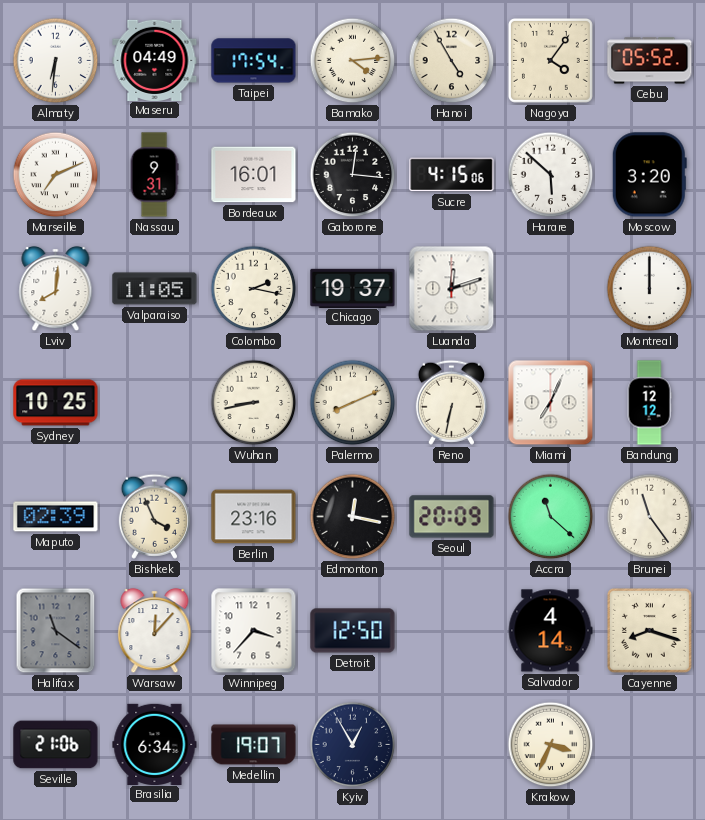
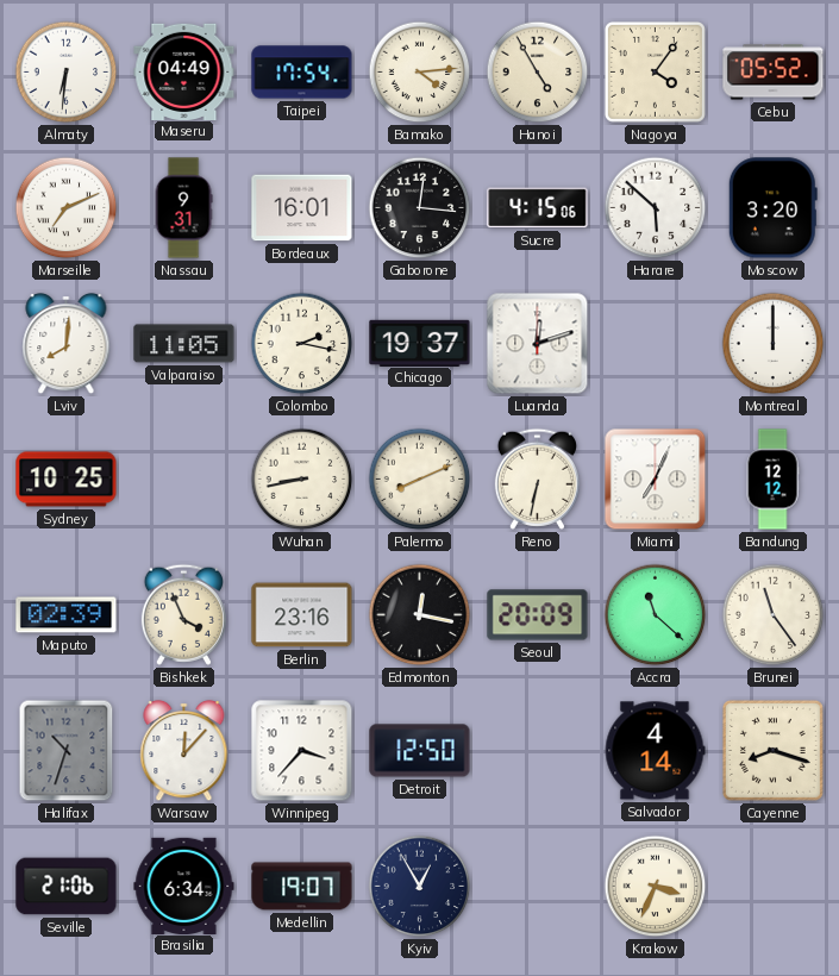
Halifax: 11:21 -> 10:33 (67, 751)
